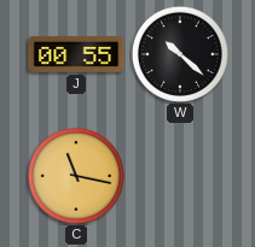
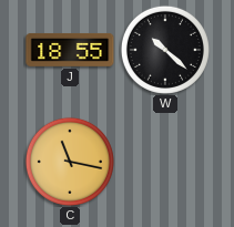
J: 00:55 -> 18:55 (70, 50)
